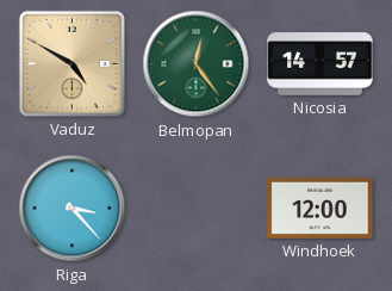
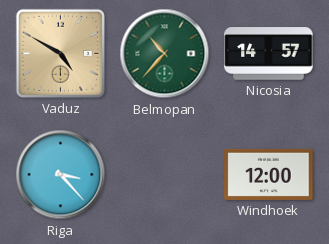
Belmopan: 12:24 -> 10:37 (165, 54)
